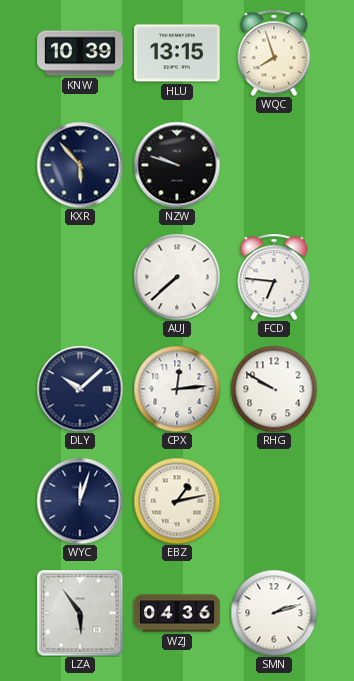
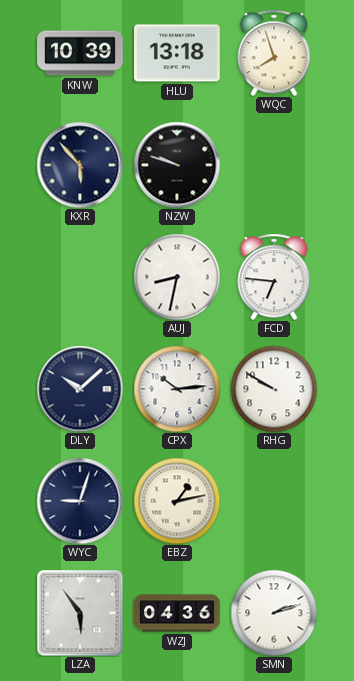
HLU: 13:15 -> 13:18 (178, 53)
AUJ: 7:38 -> 8:32 (177, 277)
CPX: 12:14 -> 10:14 (177, 389)
WYC: 12:03 -> 9:03 (80, 501)
